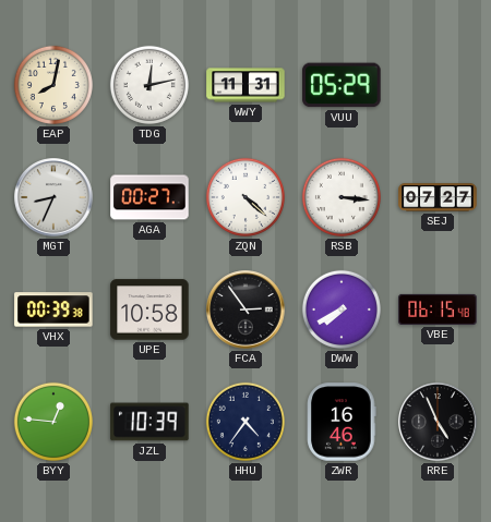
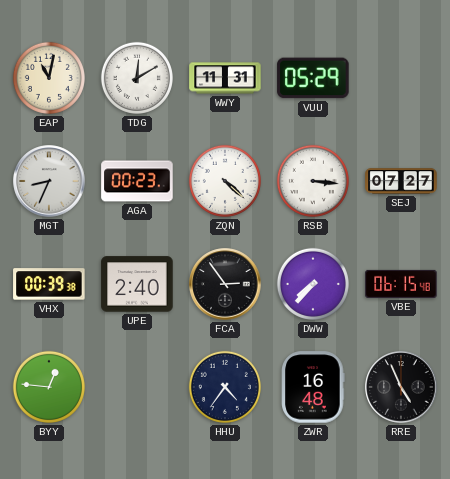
EAP: 8:02 -> 11:02 (49, 78)
TDG: 12:13 -> 12:10 (137, 78)
AGA: 00:27 -> 00:23 (137, 181)
UPE: 10:58 -> 2:40 (137, 284)
DWW: 7:40 -> 7:37 (313, 284)
JZL: 10:39 -> none (149, 422)
ZWR: 16:46 -> 16:48 (313, 387)
